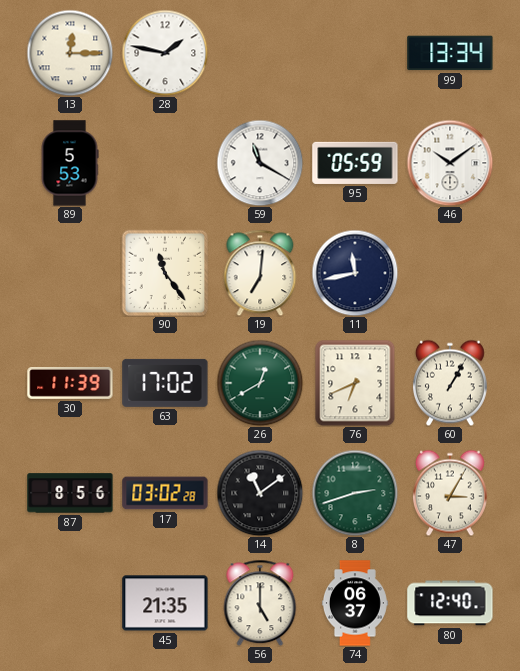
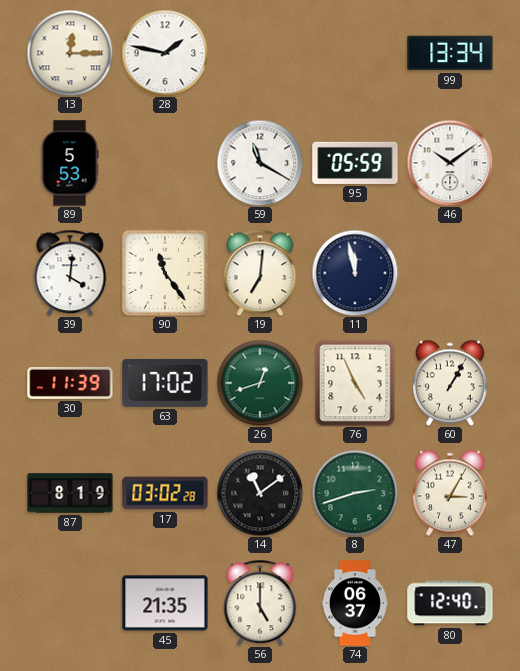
39: none -> 4:01 (70, 273)
11: 11:43 -> 11:58 (355, 273)
26: 12:40 -> 12:42 (260, 383)
76: 6:41 -> 4:56 (355, 383)
87: 8:56 -> 8:19 (70, 493)
